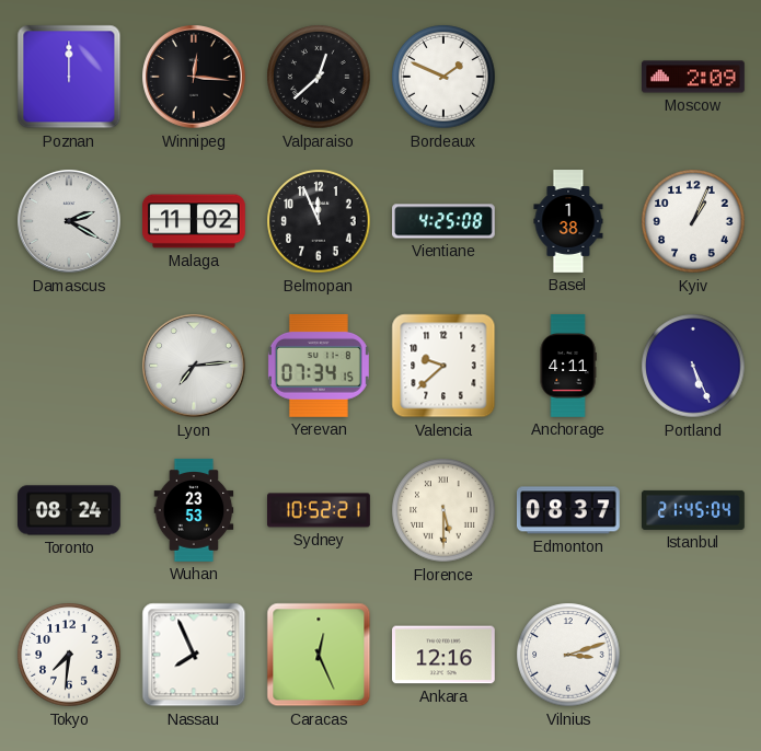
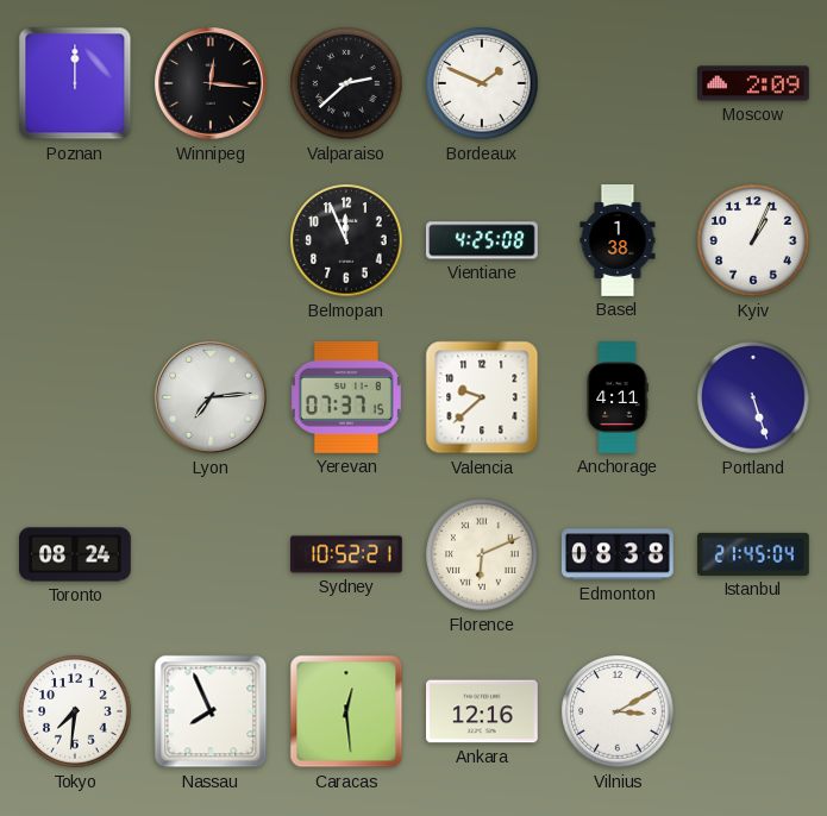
Valparaiso: 12:38 -> 2:38 (346, 83)
Damascus: 2:20 -> none (70, 222)
Malaga: 11:02 -> none (195, 221)
Yerevan: 07:34 -> 07:37 (346, 397)
Portland: 5:26 -> 5:27 (753, 397)
Wuhan: 23:53 -> none (194, 510)
Florence: 5:30 -> 6:11 (482, 554)
Edmonton: 08:37 -> 08:38 (618, 554)
Caracas: 12:26 -> 12:29 (346, 711)
Vilnius: 3:12 -> 3:10 (618, 711)
